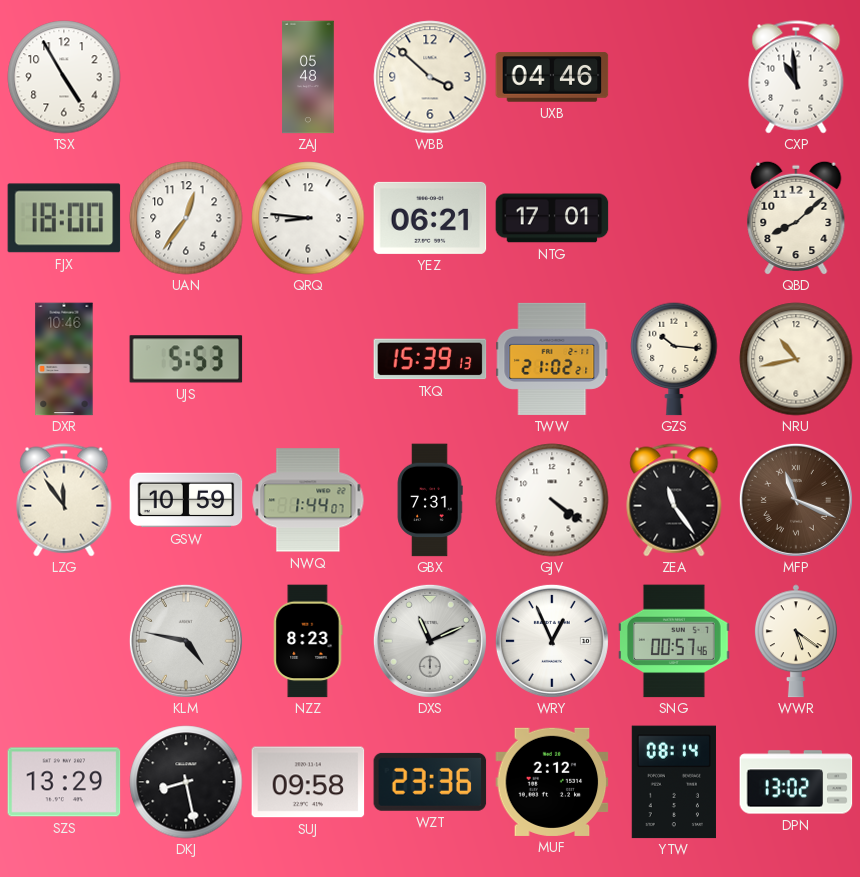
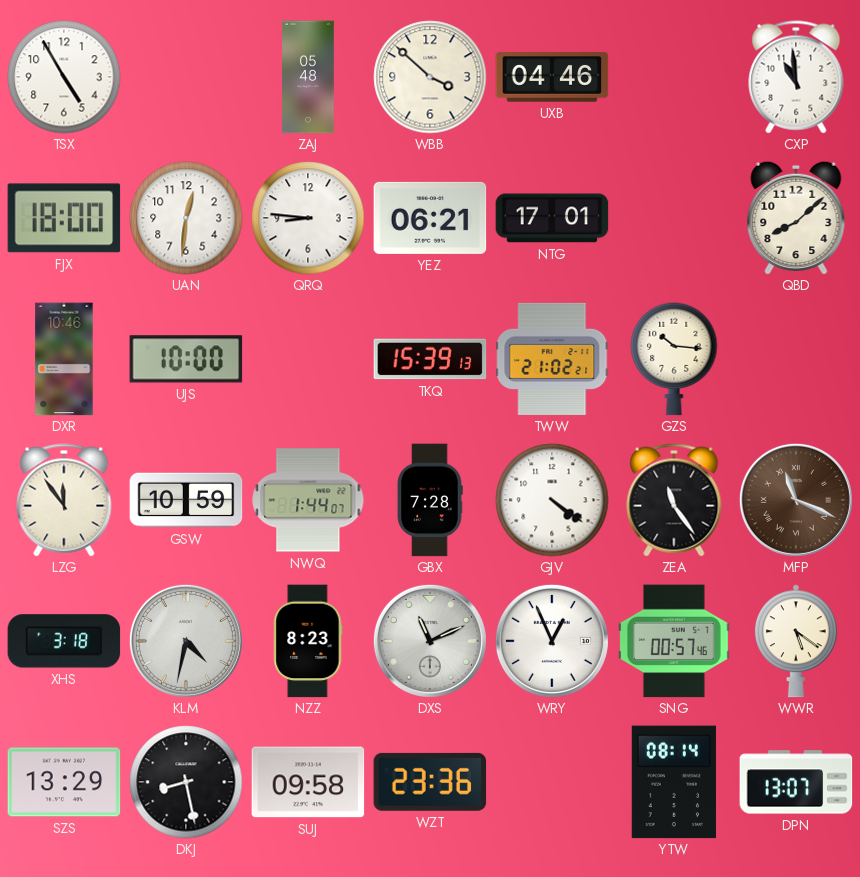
UAN: 12:36 -> 12:31 (186, 218)
UJS: 5:53 -> 10:00 (186, 359)
NRU: 10:43 -> none (796, 359)
GBX: 7:31 -> 7:28 (430, 500)
XHS: none -> 3:18 (64, 641)
KLM: 4:47 -> 4:32 (186, 641)
MUF: 2:12 -> none (552, 782)
DPN: 13:02 -> 13:07 (796, 782)
